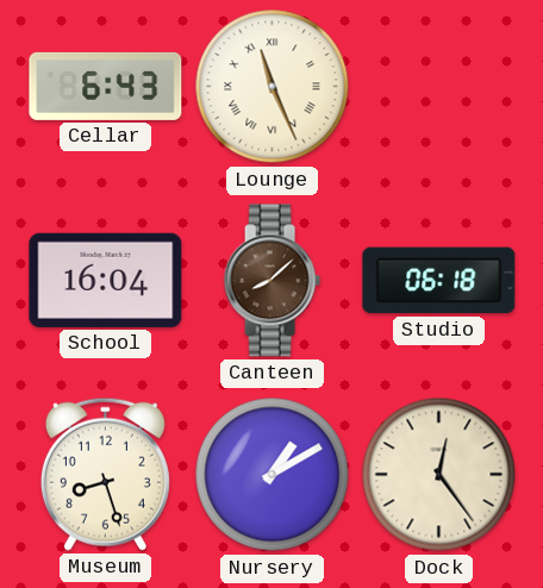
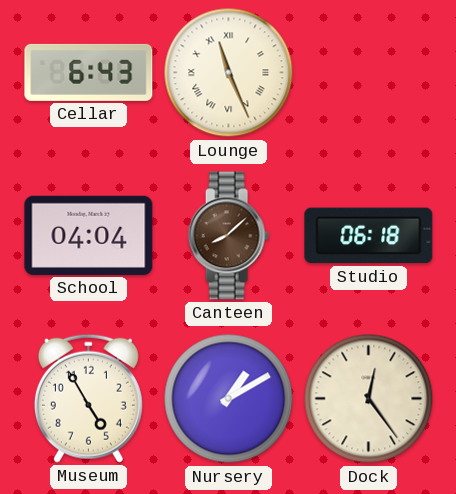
School: 16:04 -> 04:04 (89, 235)
Museum: 8:27 -> 4:55 (88, 398)
